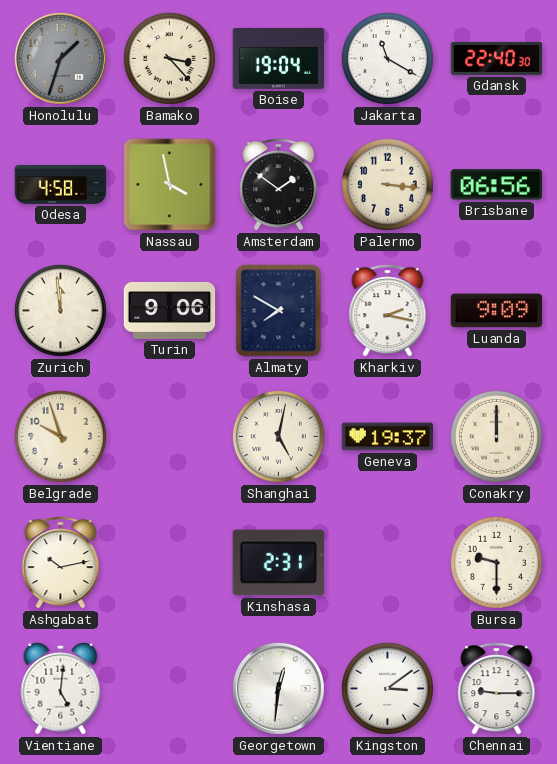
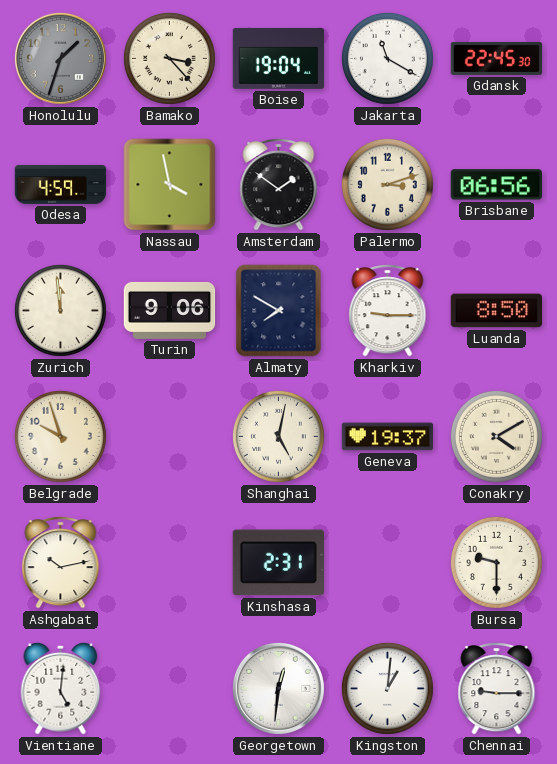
Gdansk: 22:40 -> 22:45 (497, 58)
Odesa: 4:58 -> 4:59 (61, 184)
Palermo: 3:16 -> 3:12 (387, 184)
Kharkiv: 2:17 -> 9:15 (388, 311)
Luanda: 9:09 -> 8:50 (497, 311)
Conakry: 12:00 -> 4:10 (496, 436)
Kingston: 3:09 -> 1:01 (387, 688)
